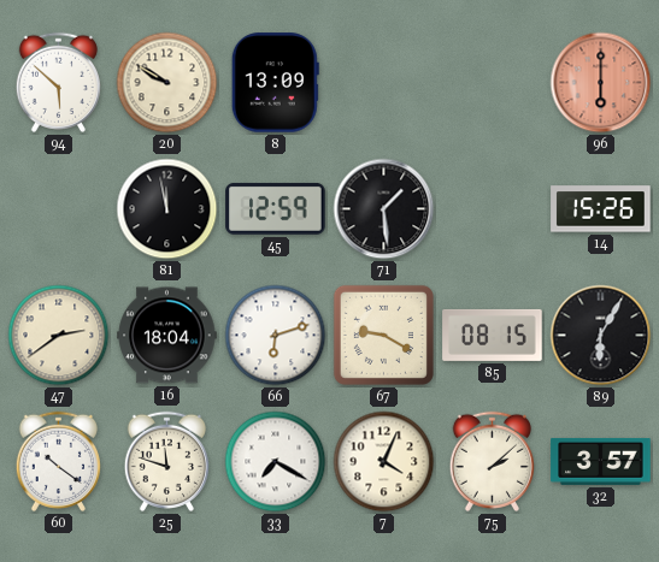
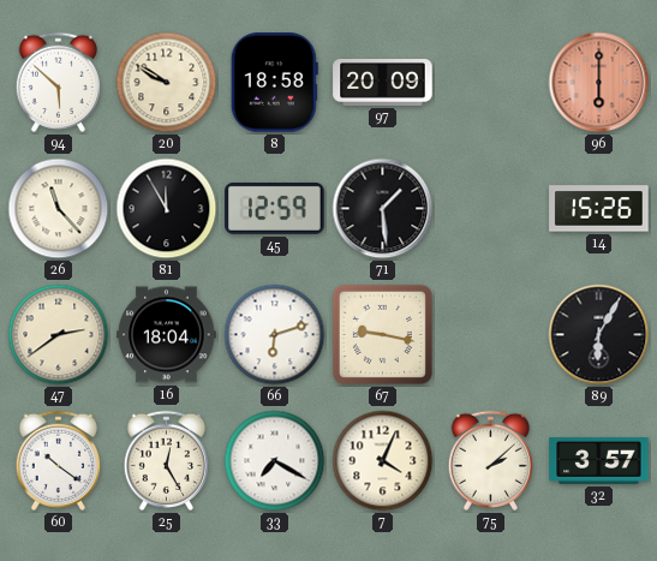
8: 13:09 -> 18:58 (274, 83)
97: none -> 20:09 (383, 83)
26: none -> 11:23 (59, 209)
81: 11:58 -> 11:55 (167, 209)
67: 9:20 -> 9:17 (382, 334)
85: 08:15 -> none (493, 335)
25: 11:48 -> 12:25 (166, 460)
